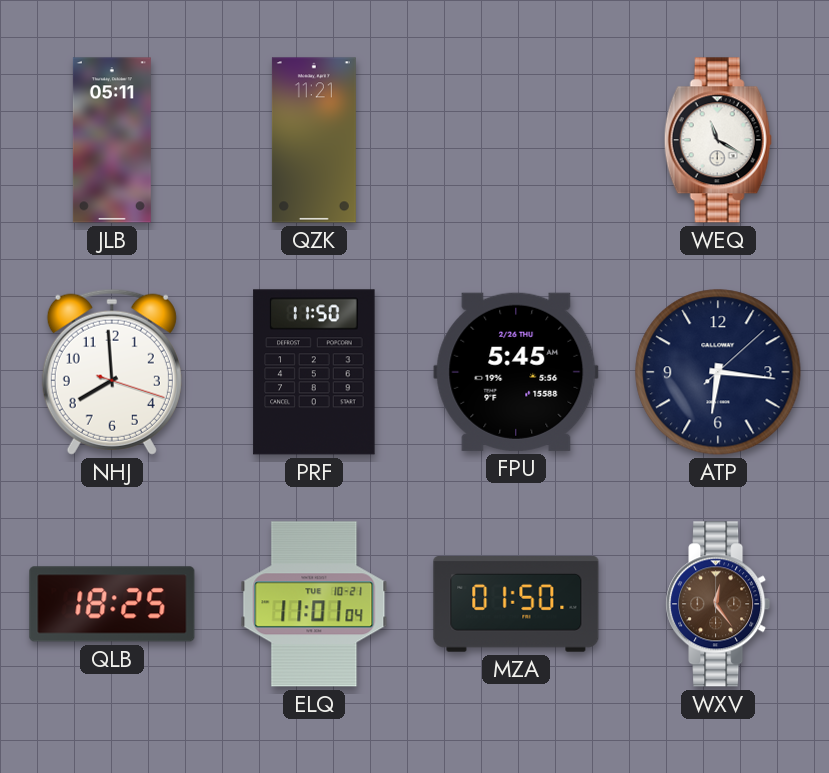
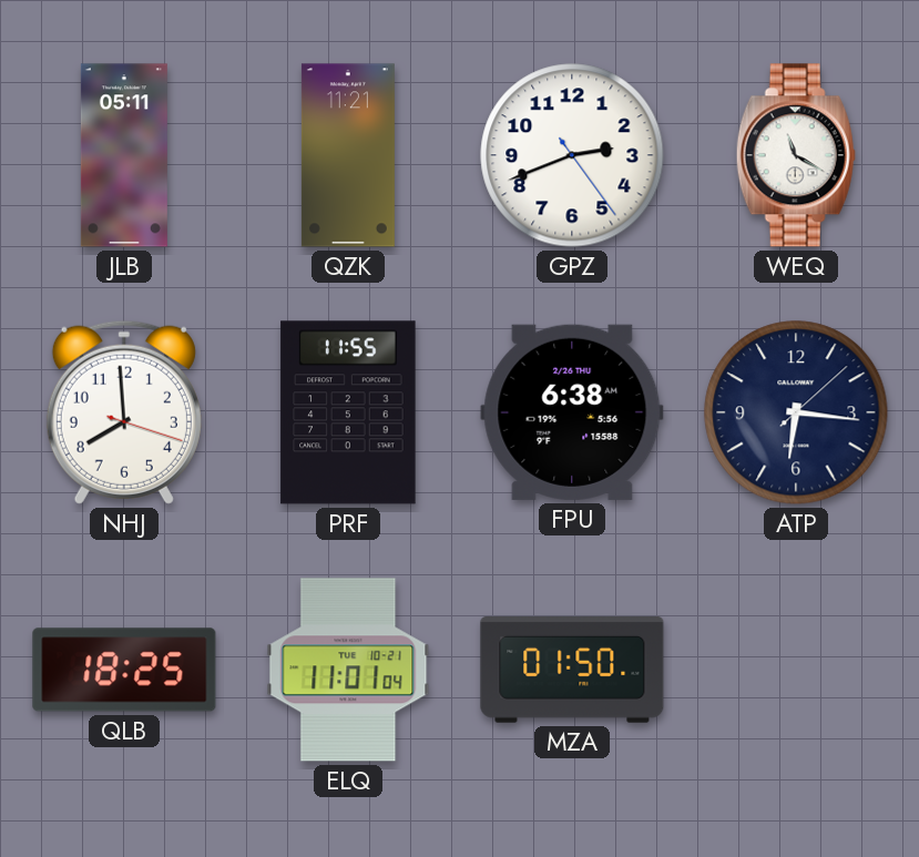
GPZ: none -> 2:41 (572, 155)
PRF: 11:50 -> 11:55 (348, 412)
FPU: 5:45 -> 6:38 (572, 412)
WXV: 12:24 -> none (718, 604)
